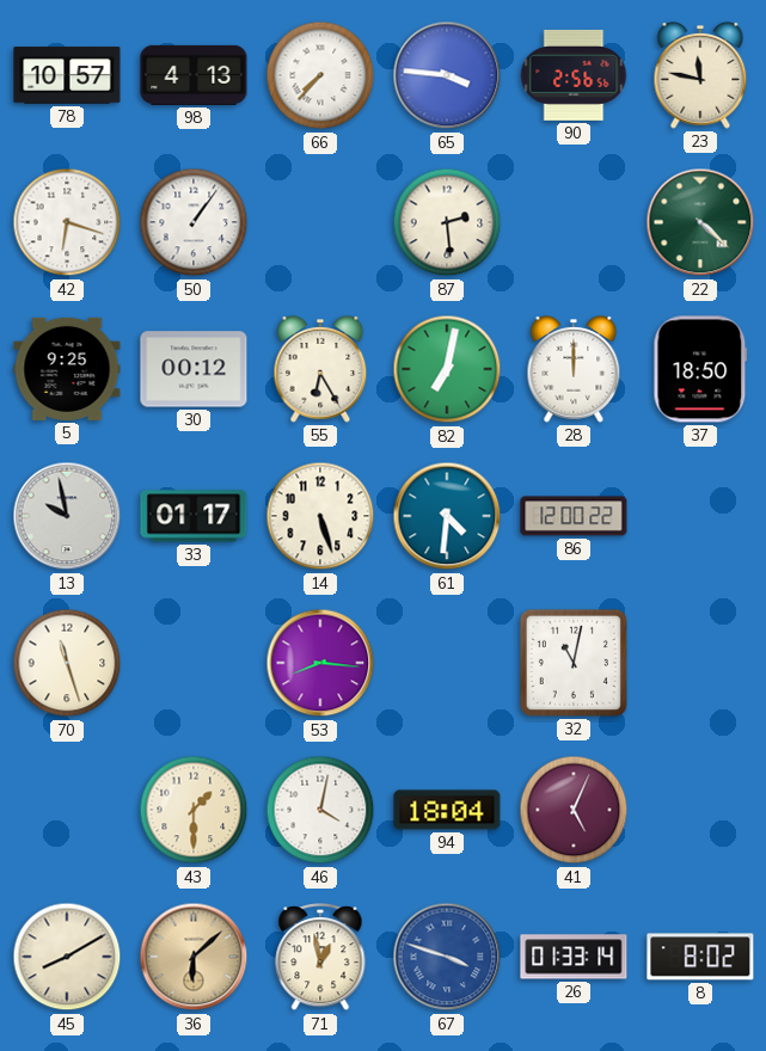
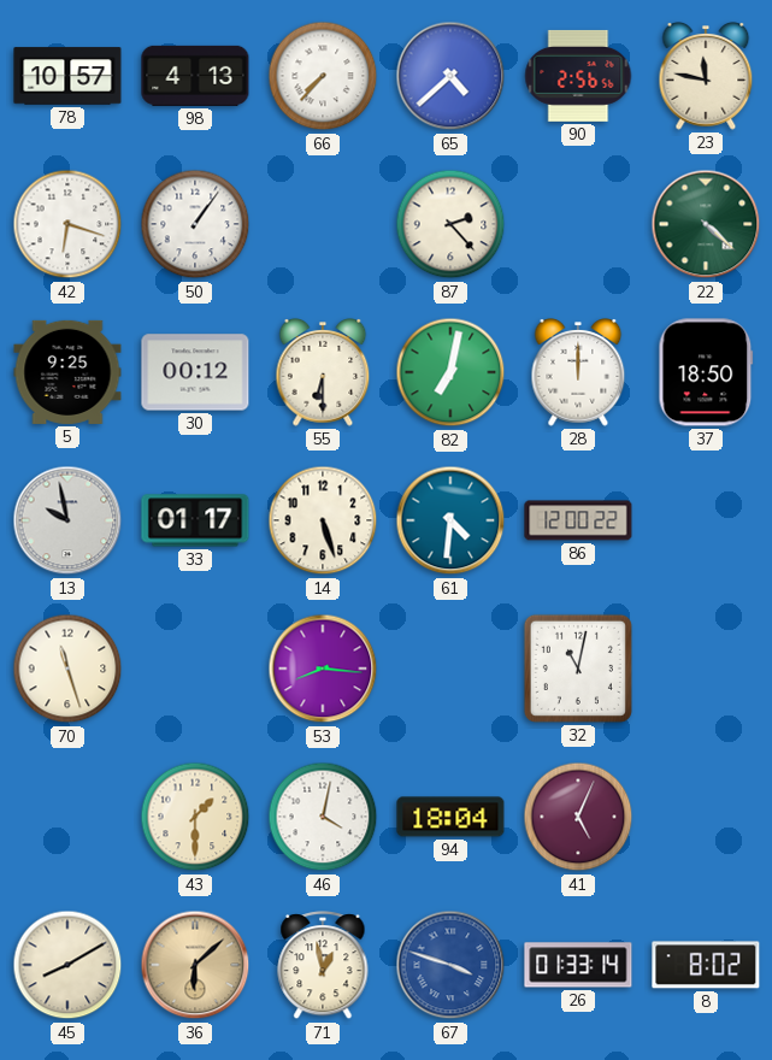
65: 3:46 -> 4:38 (450, 76)
87: 2:29 -> 2:23 (450, 224)
55: 6:25 -> 6:30 (323, 373)
